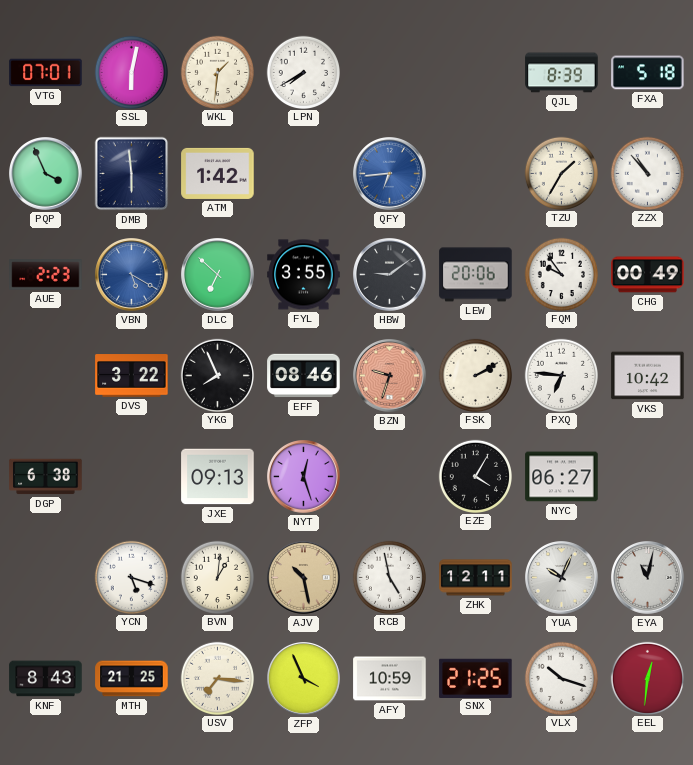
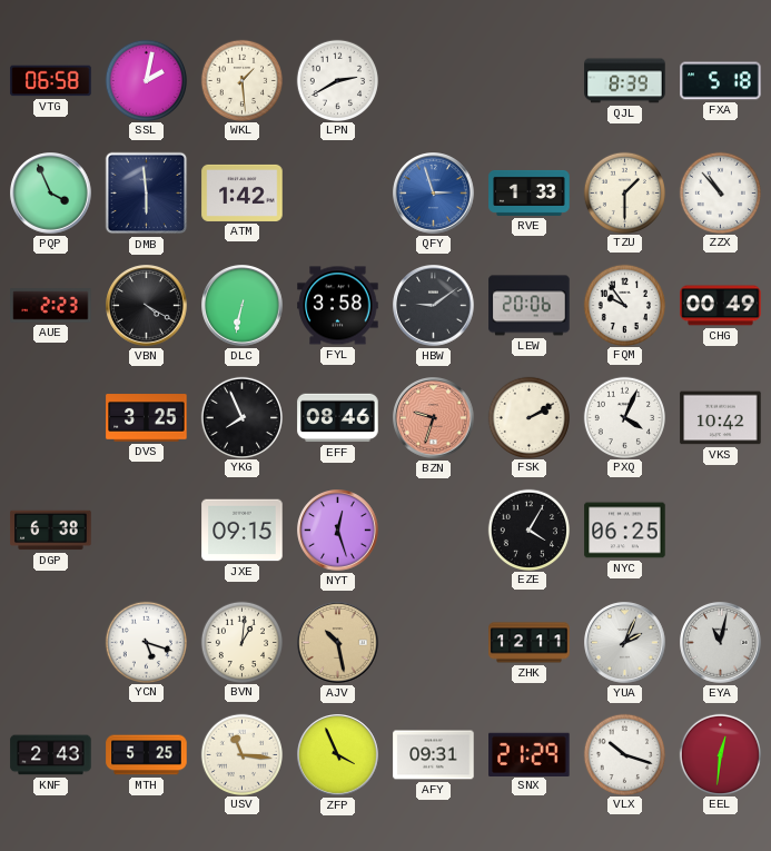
VTG: 07:01 -> 06:58 (51, 81)
SSL: 6:02 -> 2:02 (146, 80)
WKL: 1:31 -> 1:29 (241, 80)
LPN: 7:40 -> 2:40 (337, 80)
QFY: 6:44 -> 2:57 (434, 194)
RVE: none -> 1:33 (530, 192)
TZU: 1:35 -> 1:30 (624, 192)
VBN: 5:20 -> 4:20 (147, 306)
VBN dial: blue -> black (147, 306)
DLC: 6:52 -> 6:32 (243, 306)
FYL: 3:55 -> 3:58 (338, 306)
DVS: 3:22 -> 3:25 (147, 418)
PXQ: 6:46 -> 4:04 (624, 417)
JXE: 09:13 -> 09:15 (243, 531)
NYC: 06:27 -> 06:25 (625, 531)
RCB: 4:58 -> none (389, 577)
YUA: 10:04 -> 2:04 (625, 643)
KNF: 8:43 -> 2:43 (51, 755)
MTH: 21:25 -> 5:25 (147, 755)
USV: 7:16 -> 11:16 (241, 754)
AFY: 10:59 -> 09:31 (434, 755)
SNX: 21:25 -> 21:29 (530, 754)
